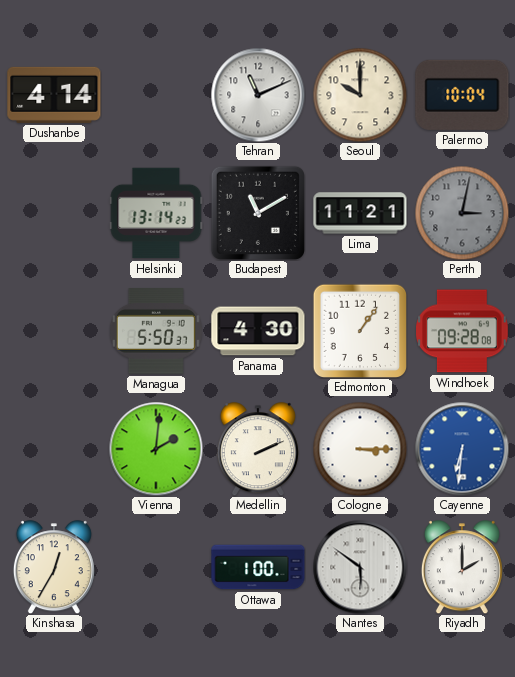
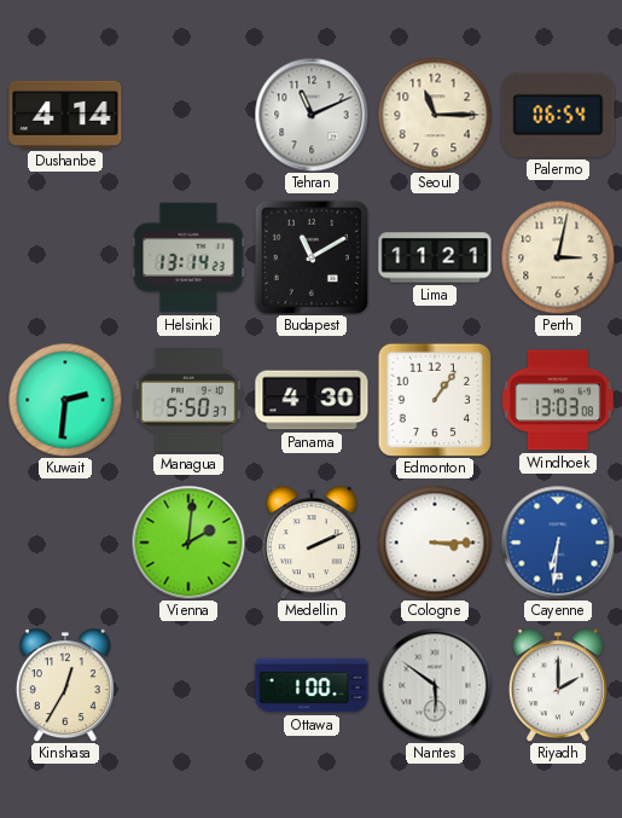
Seoul: 10:00 -> 11:15 (435, 115)
Palermo: 10:04 -> 06:54 (558, 115)
Perth dial: grey -> cream (558, 257)
Kuwait: none -> 2:31 (65, 400)
Windhoek: 09:28 -> 13:03 (559, 400)
